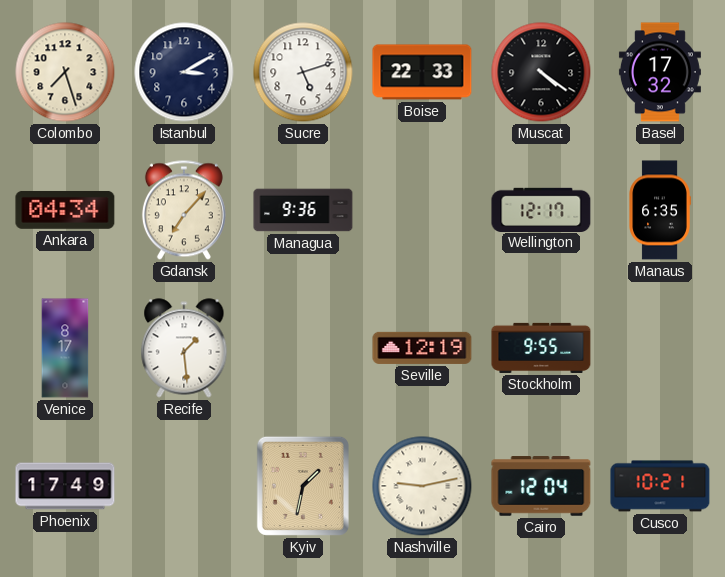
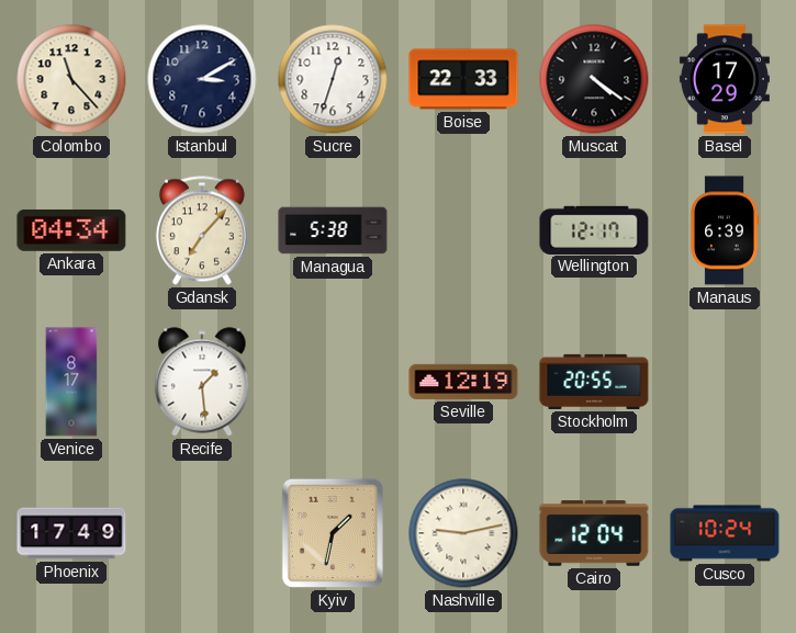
Colombo: 7:27 -> 11:23 (71, 79)
Sucre: 5:12 -> 12:33 (333, 79)
Basel: 17:32 -> 17:29 (725, 79)
Managua: 9:36 -> 5:38 (333, 230)
Manaus: 6:35 -> 6:39 (725, 230)
Stockholm: 9:55 -> 20:55 (594, 382)
Cusco: 10:21 -> 10:24 (725, 533)
